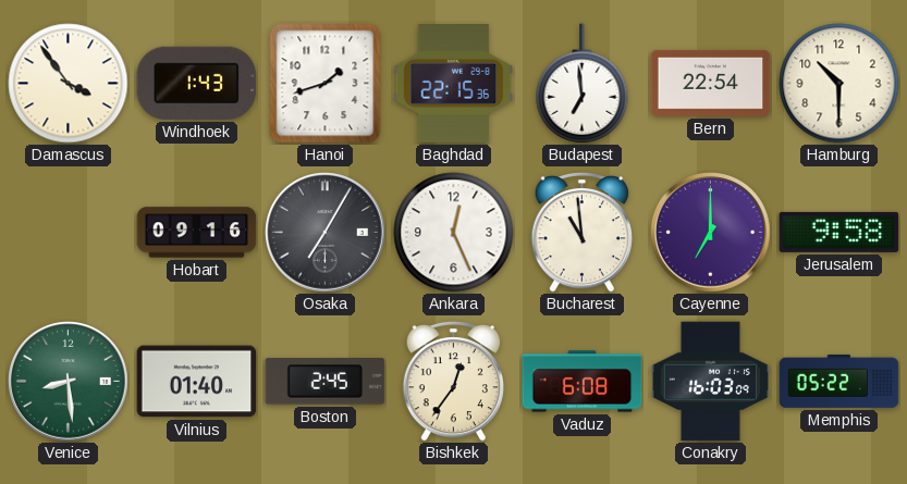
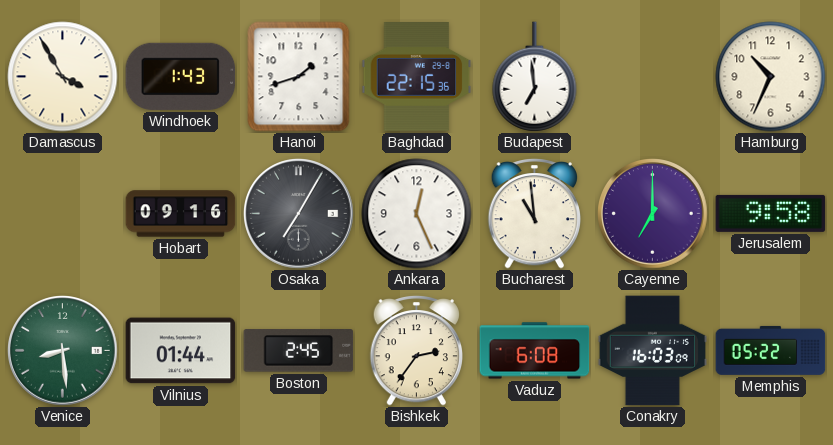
Damascus: 3:54 -> 3:55 (63, 77)
Bern: 22:54 -> none (711, 83)
Hamburg: 10:30 -> 10:34 (771, 77)
Vilnius: 01:40 -> 01:44 (181, 351)
Bishkek: 12:36 -> 2:36 (416, 350)
